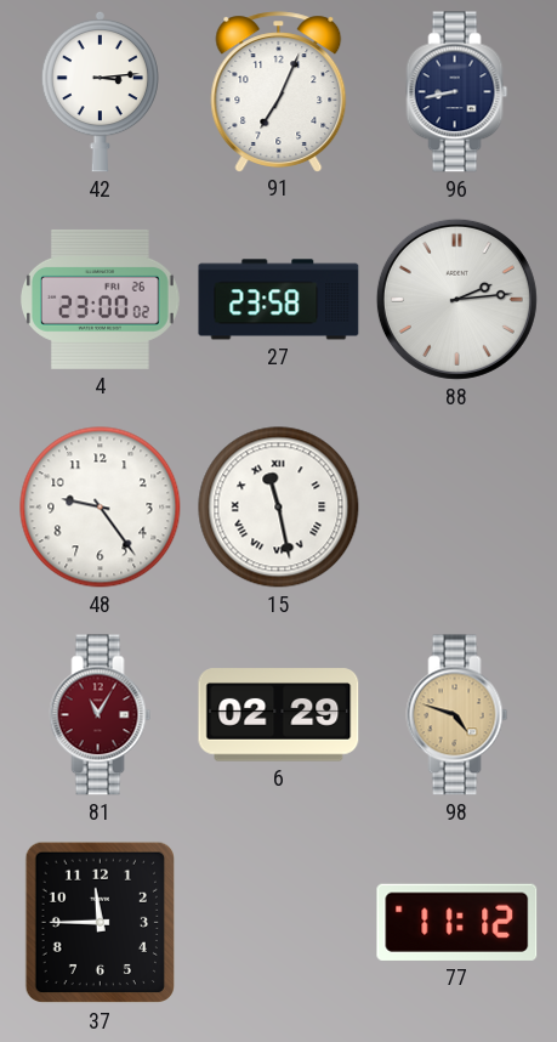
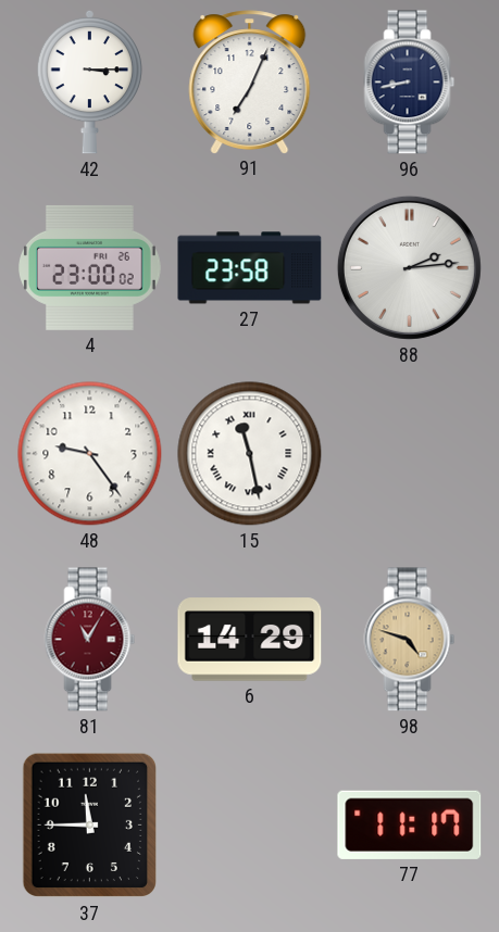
42: 3:14 -> 3:15 (89, 81)
6: 02:29 -> 14:29 (250, 640)
77: 11:12 -> 11:17 (410, 824)
